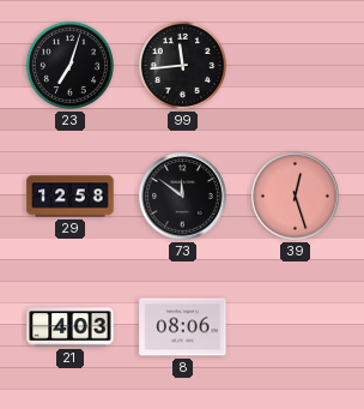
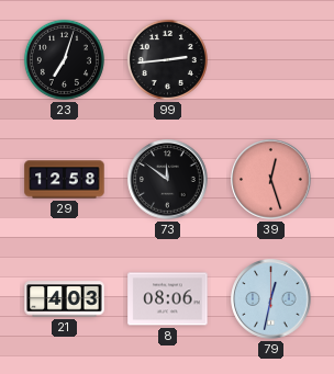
99: 11:44 -> 2:44 (167, 59)
79: none -> 12:32 (271, 299)
